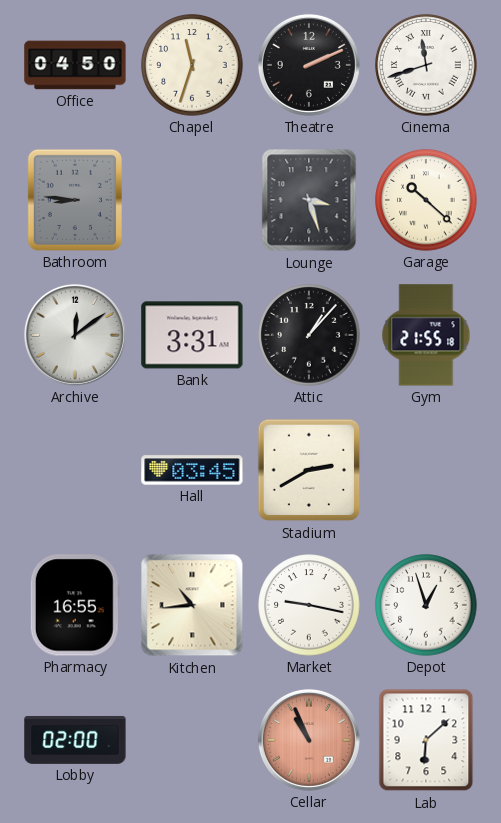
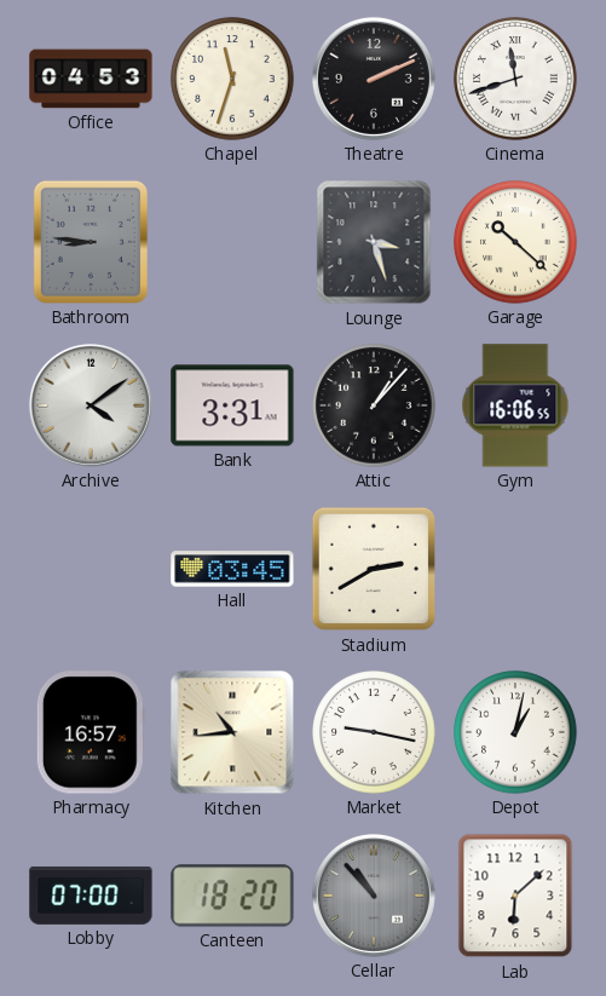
Office: 04:50 -> 04:53 (91, 79)
Archive: 12:09 -> 4:09 (91, 405)
Gym: 21:55 -> 16:06 (515, 405)
Pharmacy: 16:55 -> 16:57 (91, 732)
Depot: 12:57 -> 1:02 (515, 732)
Lobby: 02:00 -> 07:00 (91, 896)
Canteen: none -> 18:20 (232, 896)
Cellar: 10:56 -> 10:53 (374, 896)
Cellar dial: salmon -> grey (374, 896)
